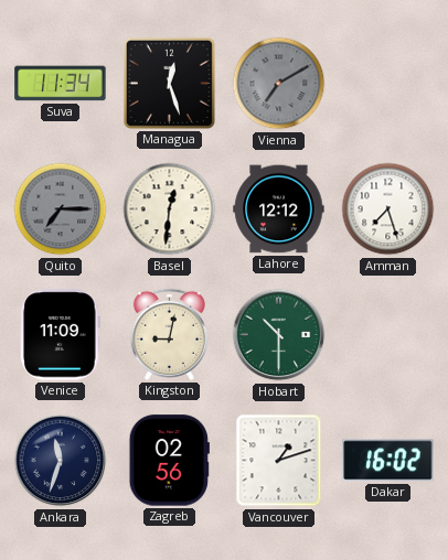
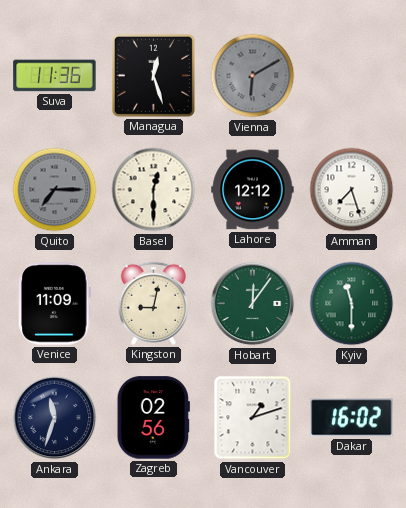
Suva: 11:34 -> 11:36 (55, 76)
Vienna: 7:10 -> 6:10 (253, 76)
Basel: 12:31 -> 12:30 (154, 190)
Hobart: 10:30 -> 12:06 (253, 304)
Kyiv: none -> 11:30 (352, 304)
